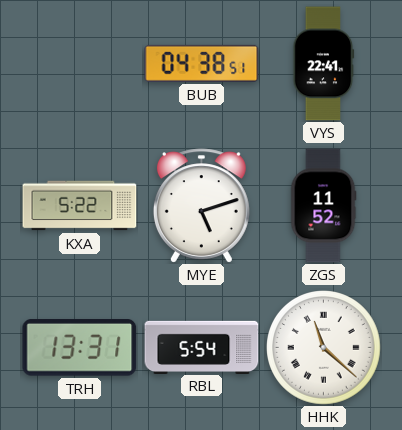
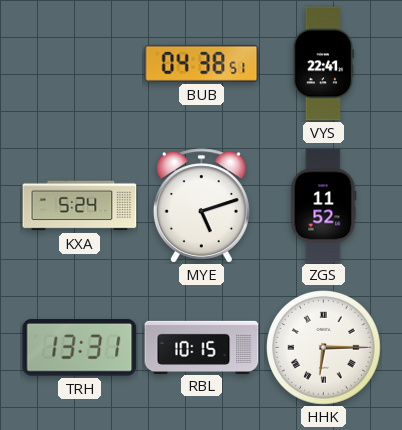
KXA: 5:22 -> 5:24 (80, 206)
RBL: 5:54 -> 10:15 (202, 347)
HHK: 11:22 -> 6:15 (324, 348)
